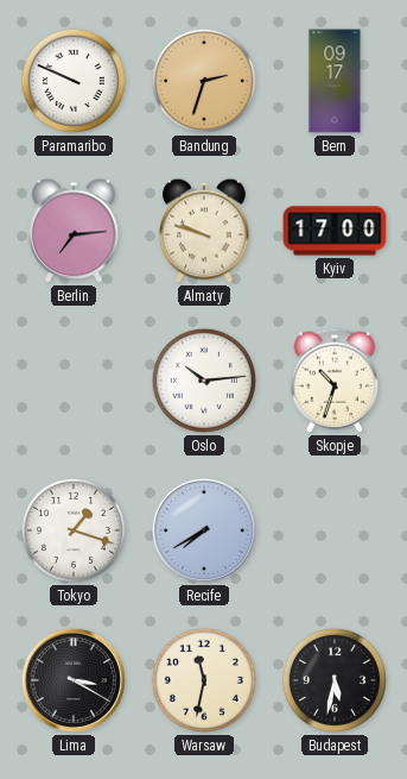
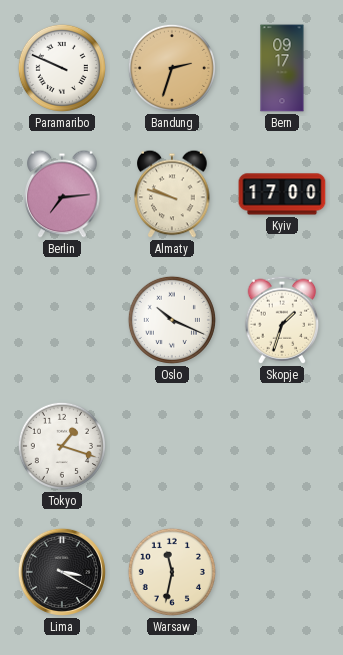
Oslo: 10:14 -> 10:19 (172, 320)
Skopje: 10:33 -> 1:33 (282, 320)
Recife: 7:40 -> none (204, 530)
Budapest: 5:32 -> none (335, 680)
